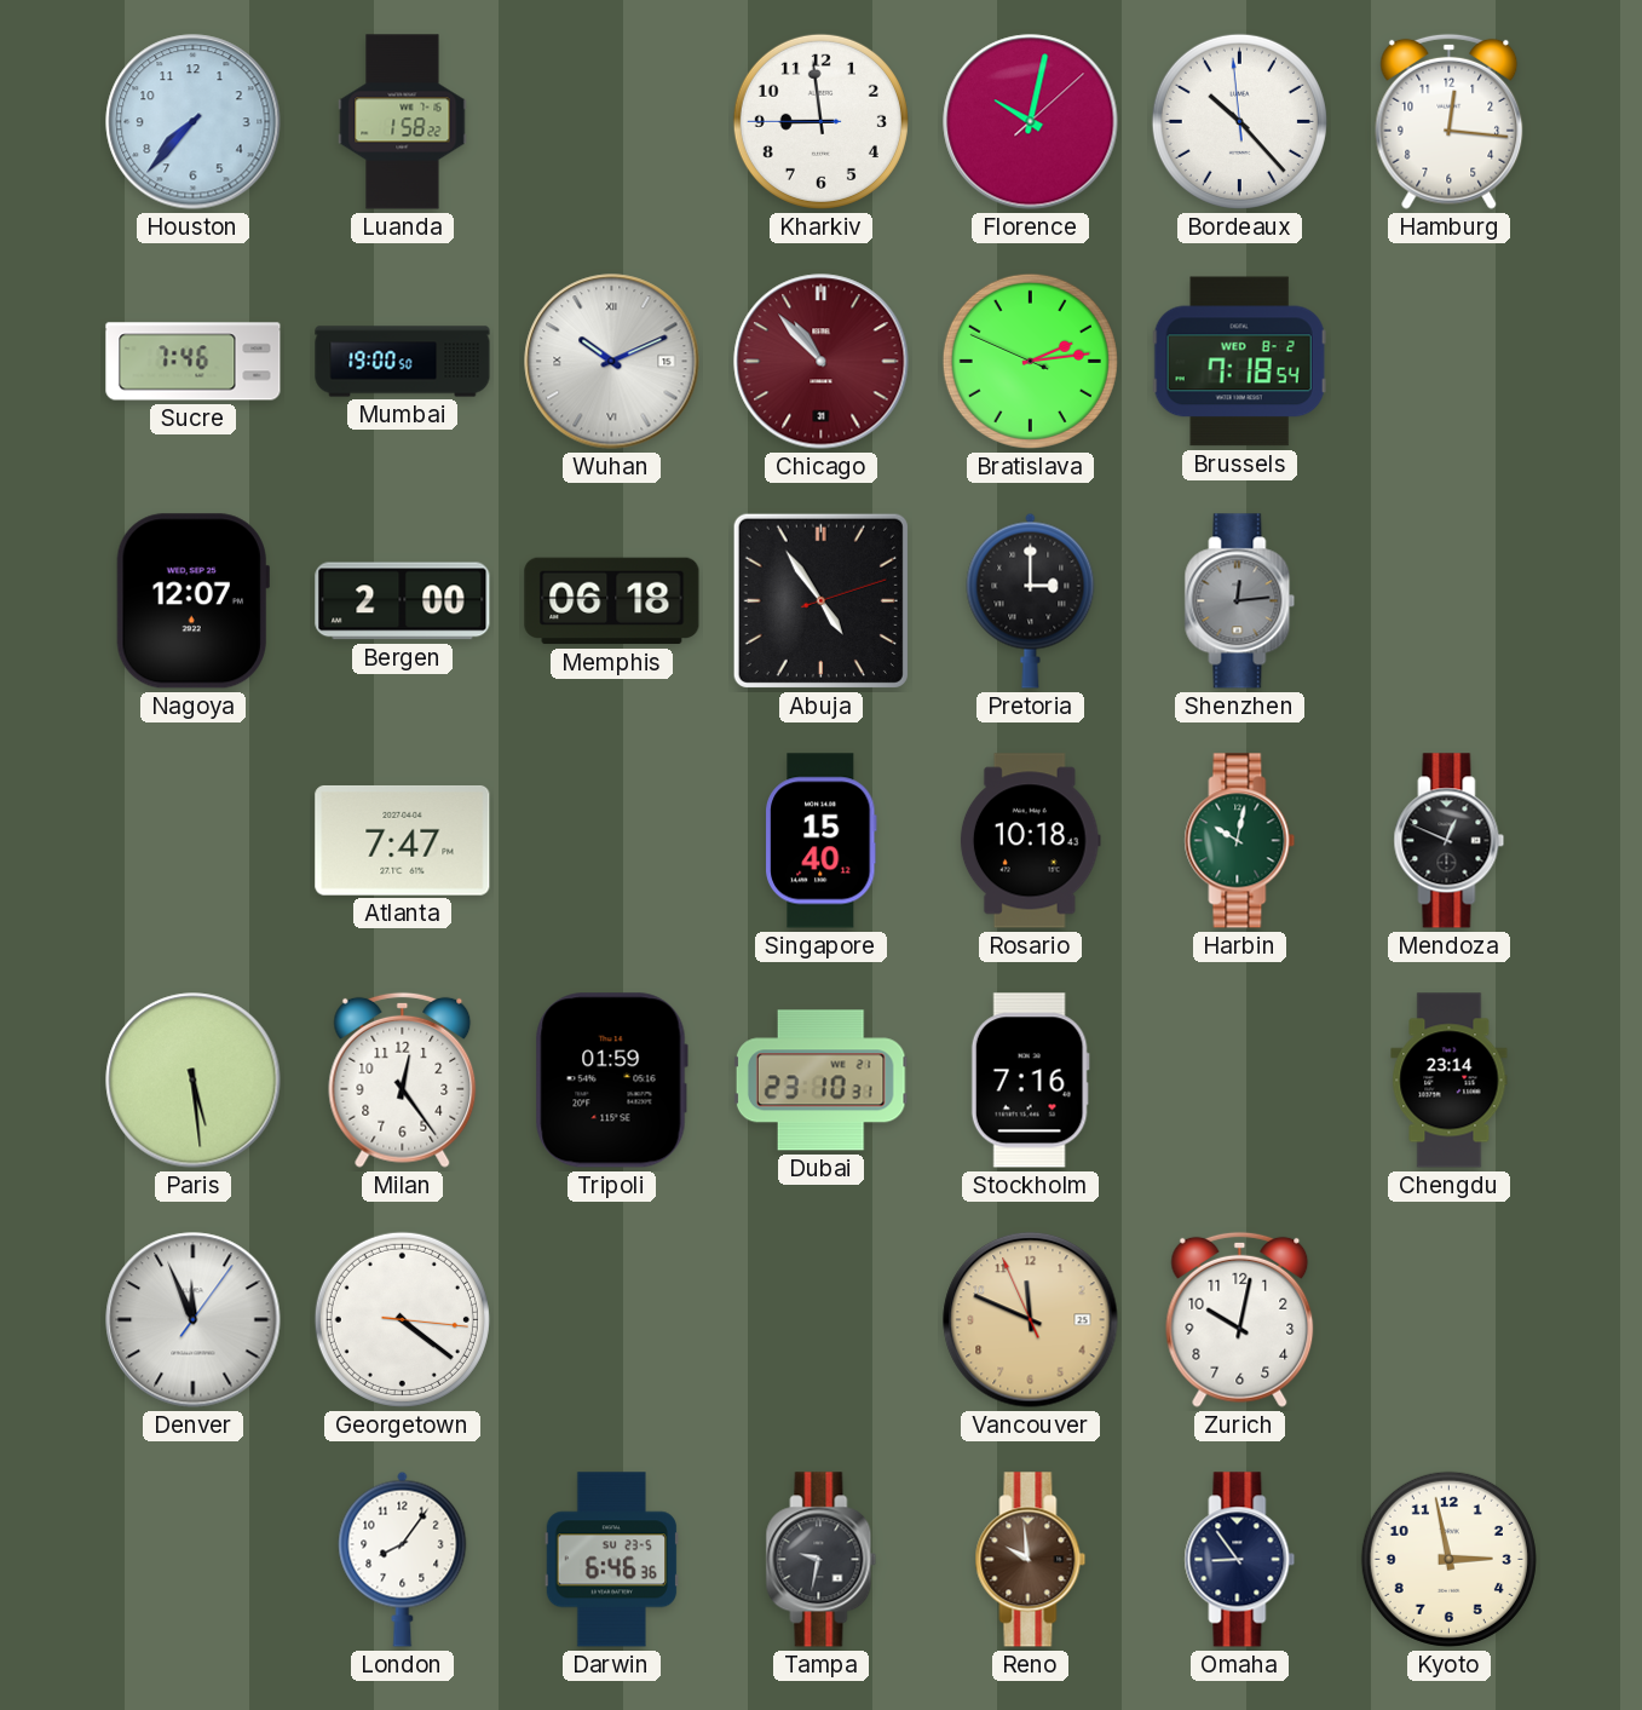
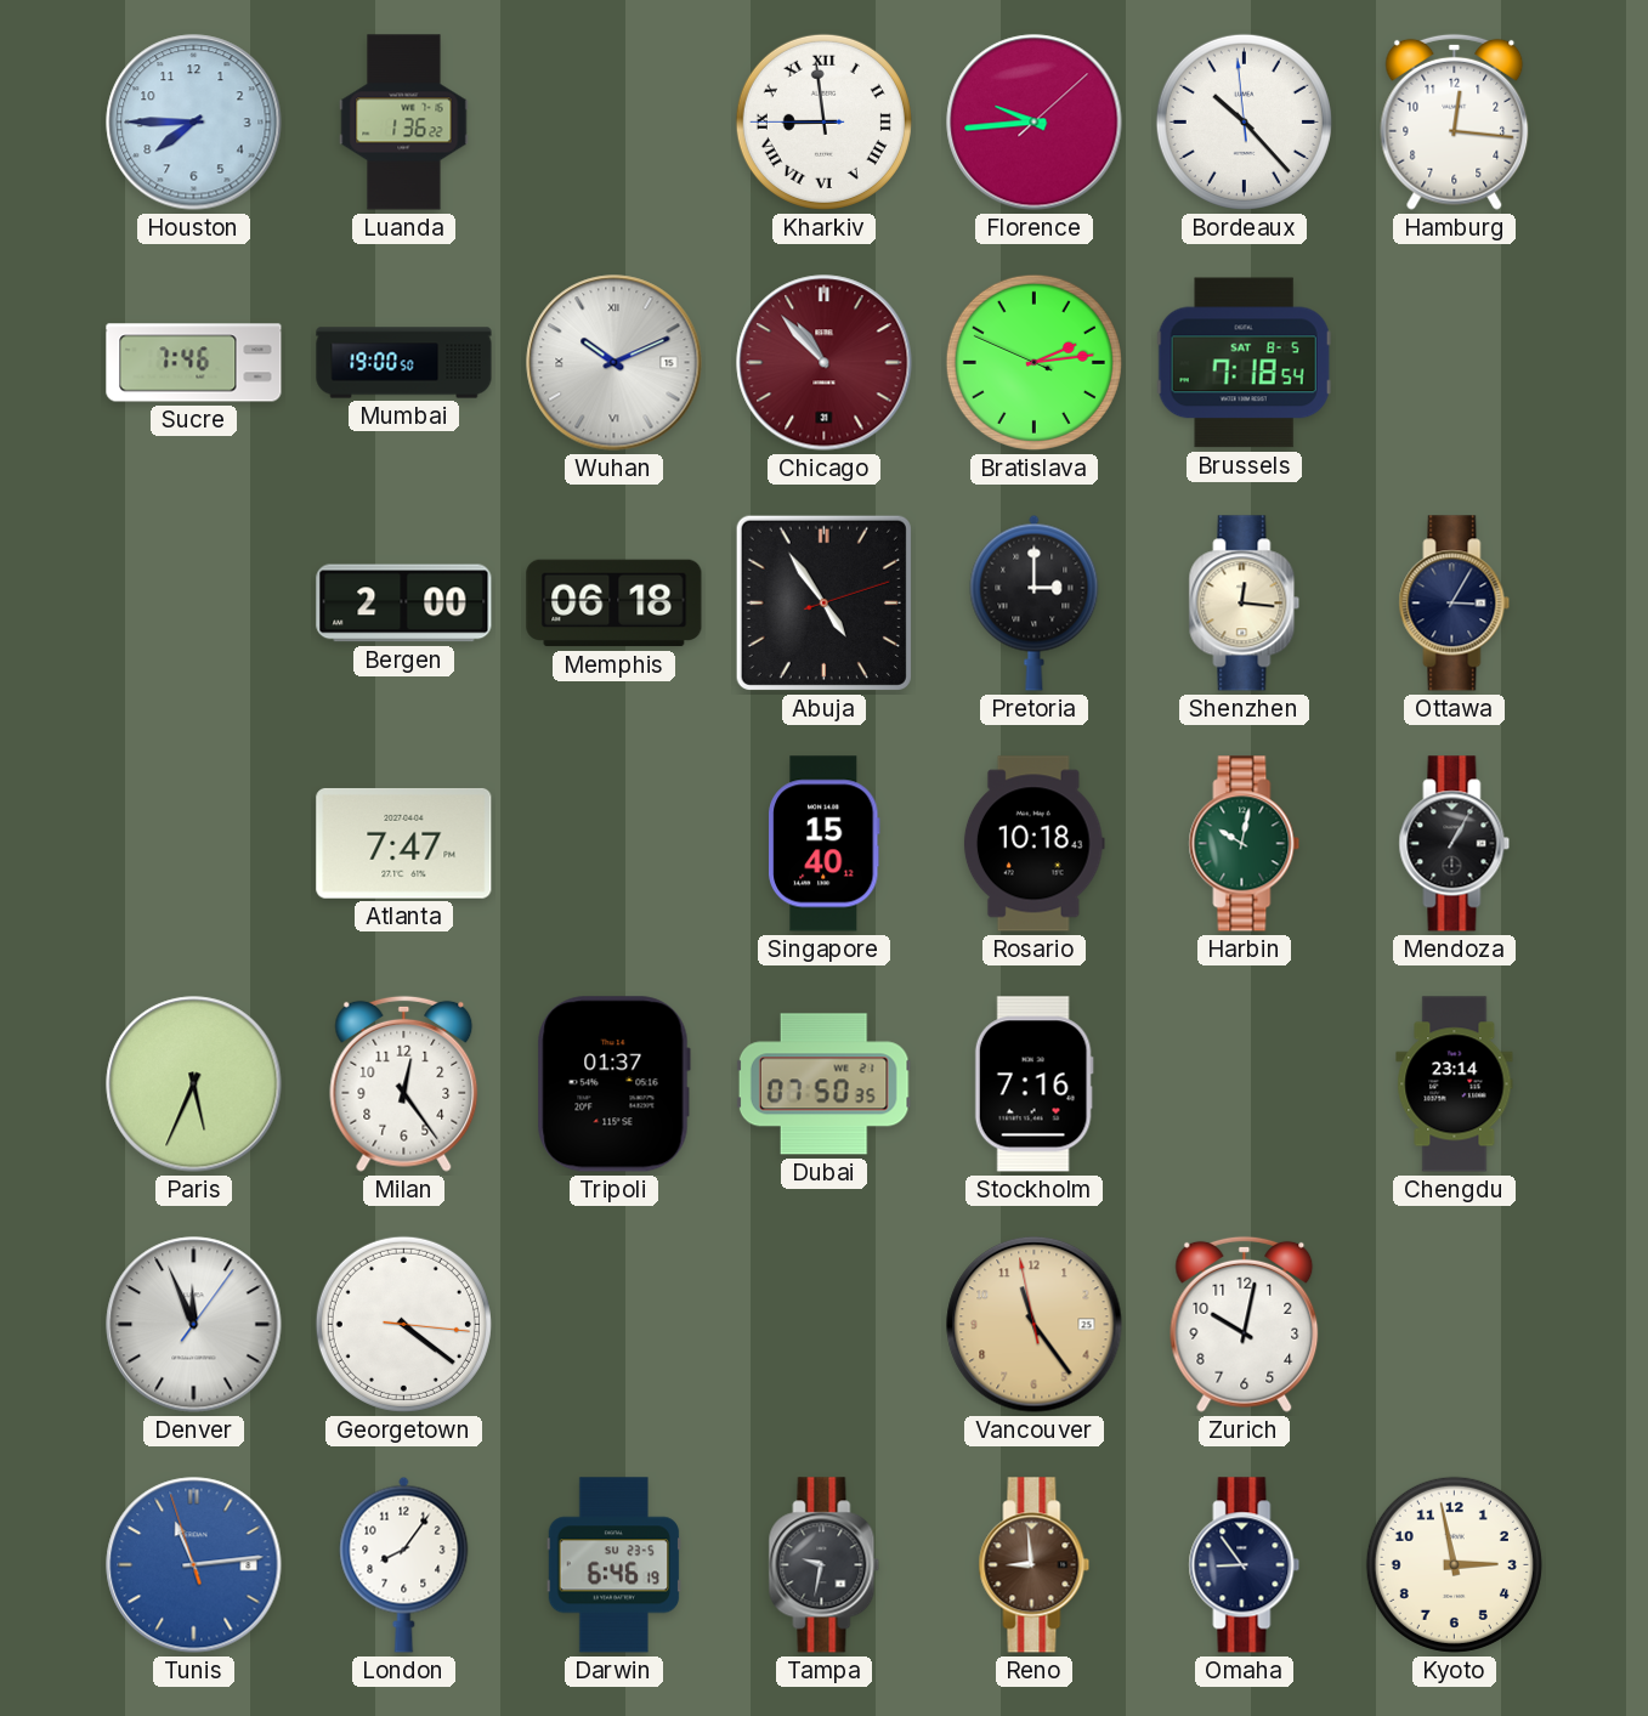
Houston: 7:37 -> 7:45 (194, 123)
Luanda: 1:58 -> 1:36 (404, 123)
Kharkiv numerals: Arabic -> Roman (823, 121)
Florence: 10:02 -> 9:44 (1035, 123)
Brussels date: WED 8-2 -> SAT 8-5 (1244, 363)
Nagoya: 12:07 -> none (192, 601)
Shenzhen: 12:14 -> 12:16 (1245, 604)
Shenzhen dial: grey -> cream (1245, 604)
Ottawa: none -> 3:05 (1455, 604)
Mendoza: 12:49 -> 1:05 (1455, 844)
Paris: 5:29 -> 5:34 (194, 1084)
Tripoli: 01:59 -> 01:37 (613, 1084)
Dubai: 23:10 -> 07:50 (823, 1084)
Vancouver: 11:48 -> 11:23 (1035, 1325)
Tunis: none -> 11:13 (194, 1565)
Darwin: 6:46:36 -> 6:46:19 (615, 1565)
Reno: 9:59 -> 8:59 (1035, 1565)
